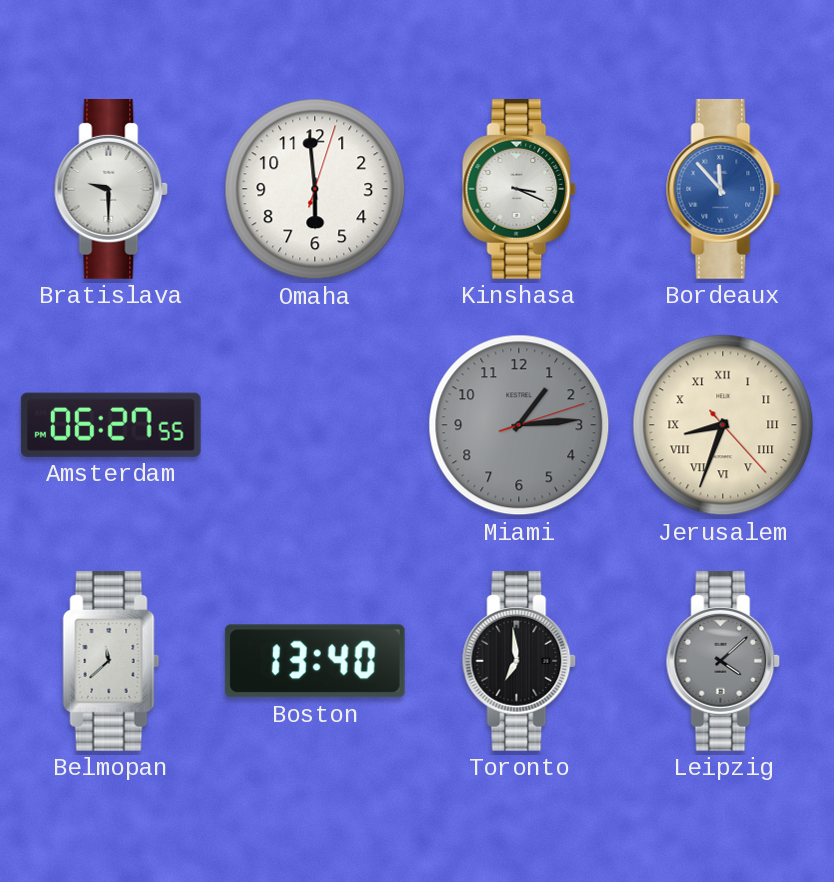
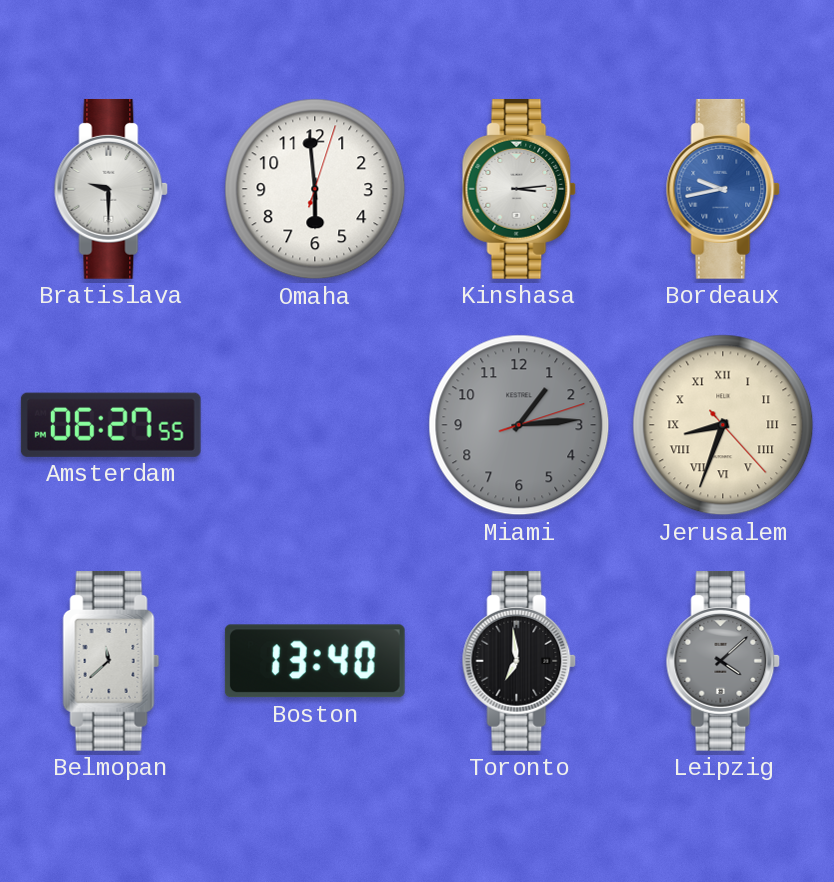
Kinshasa: 3:19 -> 3:14 (519, 189)
Bordeaux: 11:53 -> 9:43 (723, 189)
